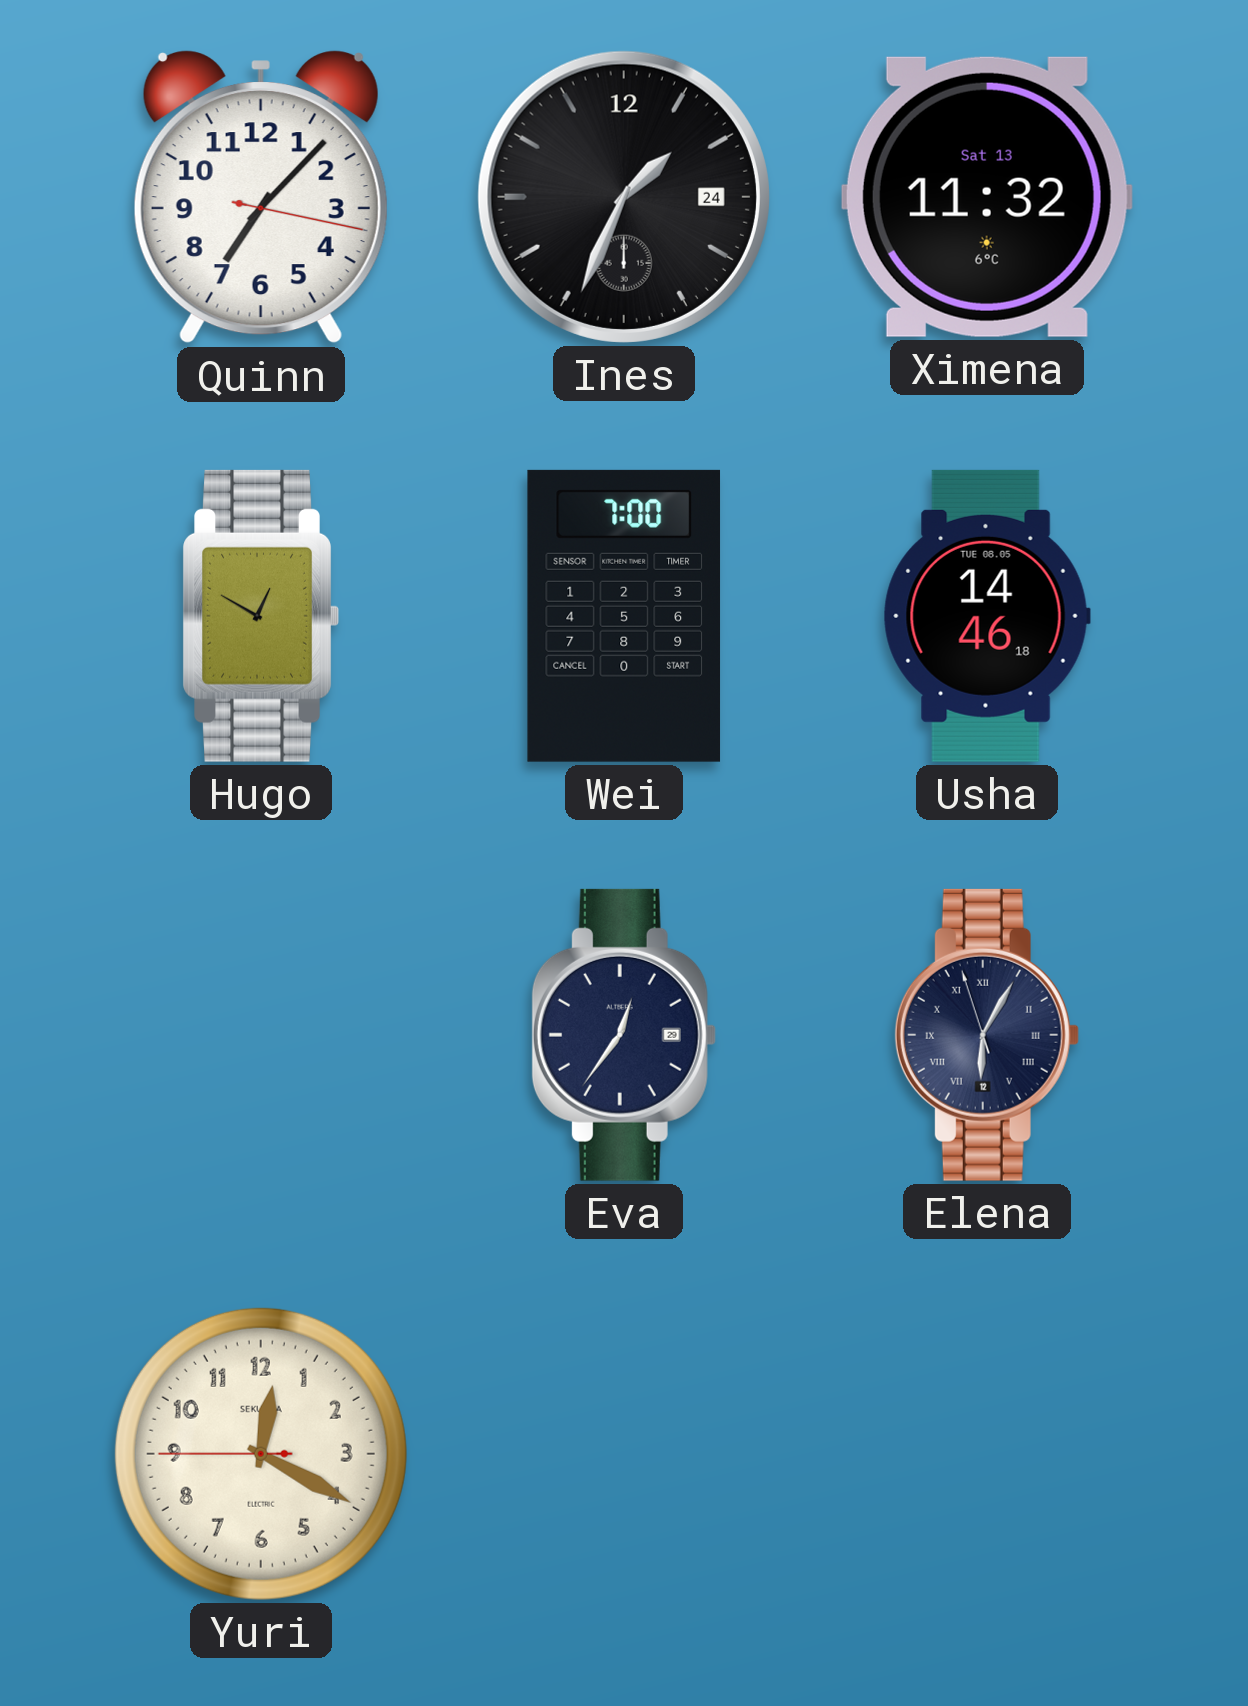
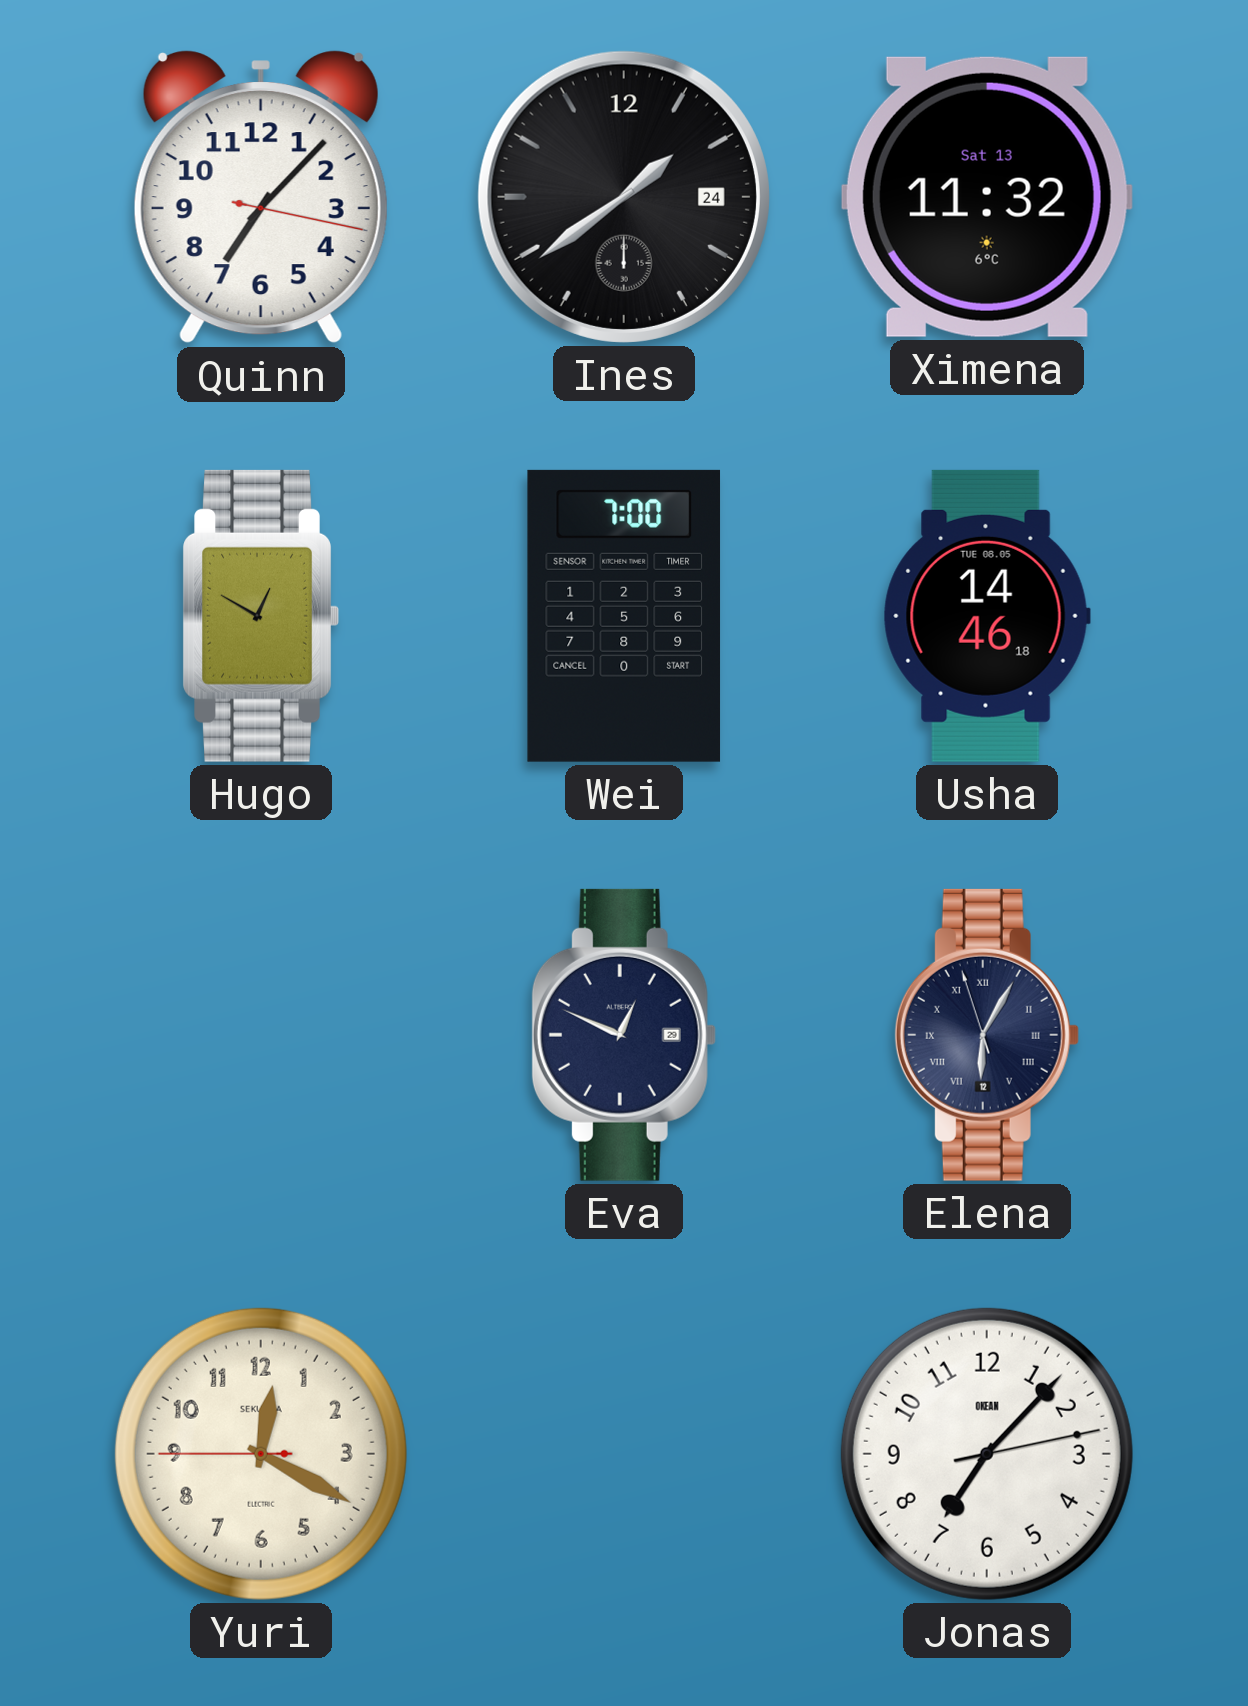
Ines: 1:34 -> 1:39 (624, 197)
Eva: 12:36 -> 12:49 (624, 1035)
Jonas: none -> 7:07 (987, 1454)
